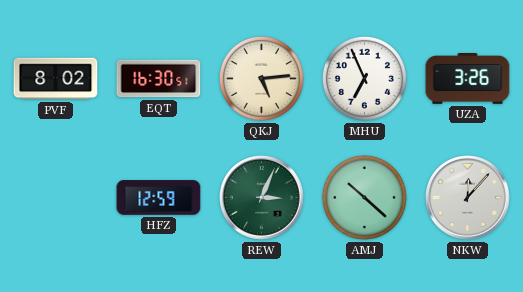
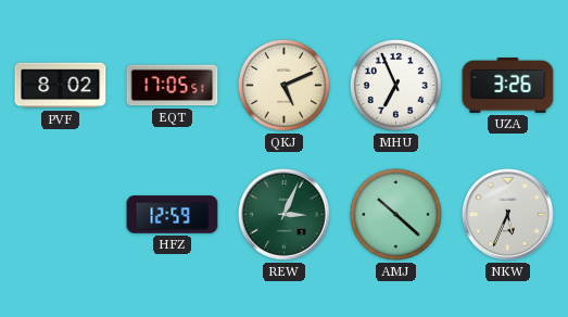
EQT: 16:30 -> 17:05 (173, 86)
QKJ: 5:14 -> 5:11 (283, 85)
NKW: 12:07 -> 5:34 (508, 215)
